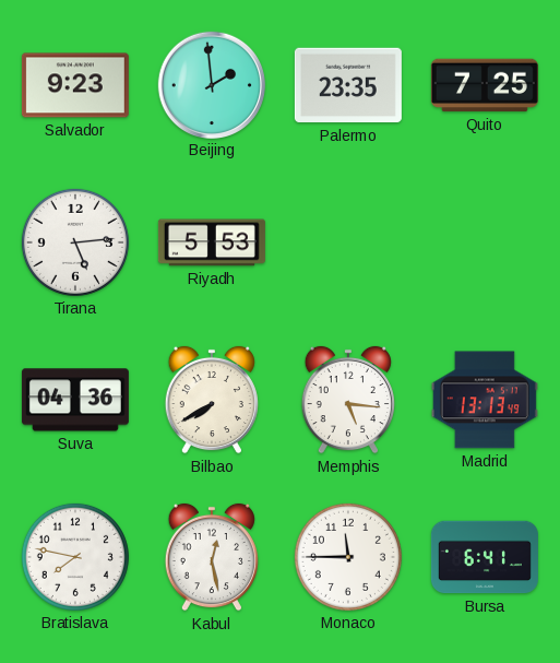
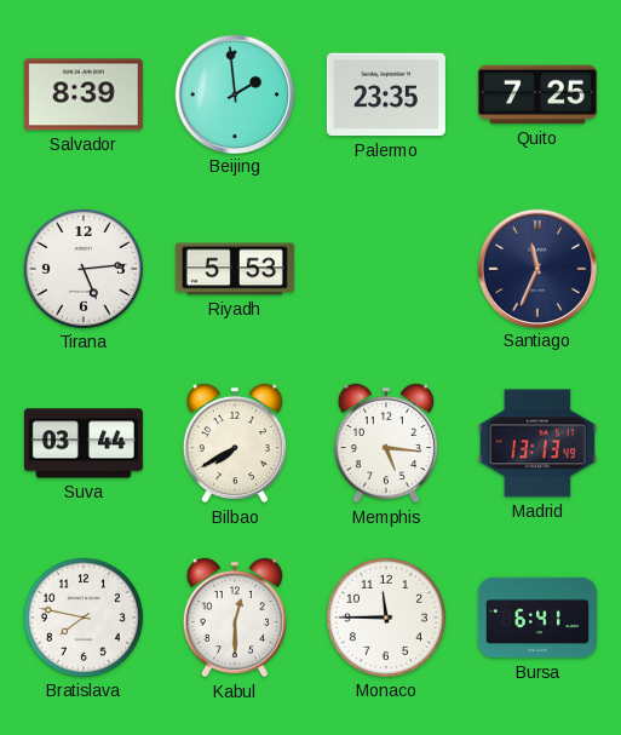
Salvador: 9:23 -> 8:39 (84, 94)
Santiago: none -> 11:34 (536, 268)
Suva: 04:36 -> 03:44 (84, 443)
Kabul: 12:28 -> 12:30 (235, 618)
